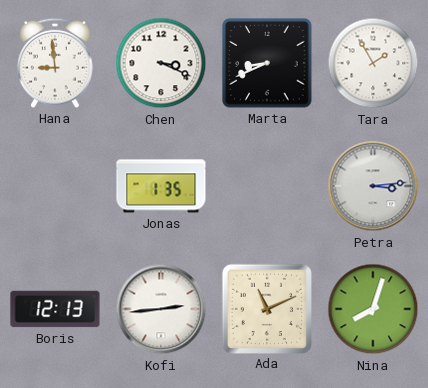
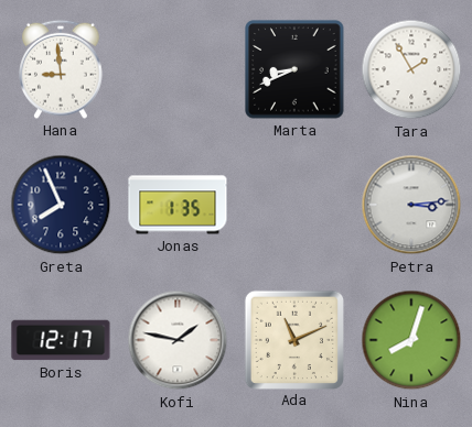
Chen: 3:19 -> none (161, 63)
Greta: none -> 7:56 (61, 205)
Boris: 12:13 -> 12:17 (61, 340)
Kofi: 2:44 -> 1:47 (178, 340)
